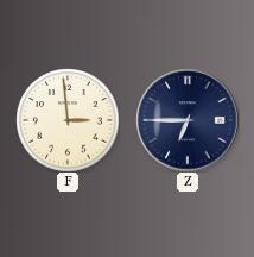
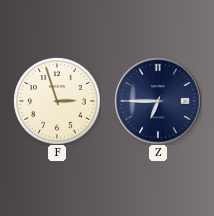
F: 2:59 -> 2:57 (57, 101)
